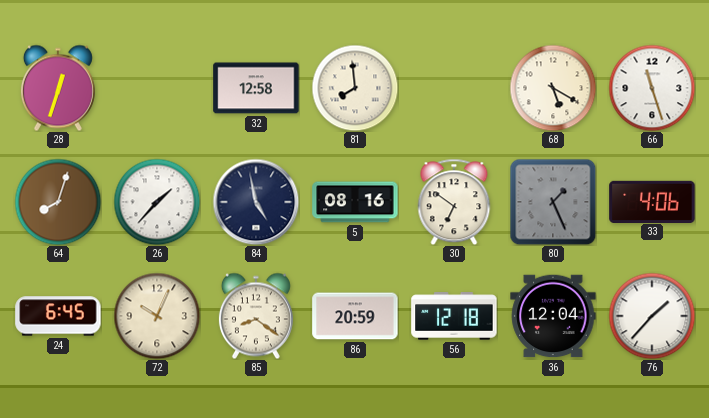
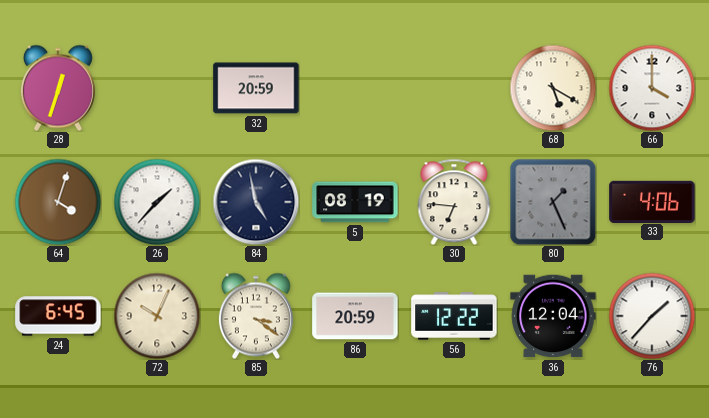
32: 12:58 -> 20:59 (256, 88)
81: 7:59 -> none (355, 88)
66: 11:27 -> 4:00 (652, 88)
64: 8:03 -> 4:03 (58, 202)
5: 08:16 -> 08:19 (355, 202)
30: 6:51 -> 6:46 (454, 202)
85: 8:21 -> 3:21 (256, 316)
56: 12:18 -> 12:22 (454, 316)
